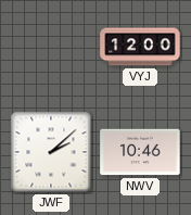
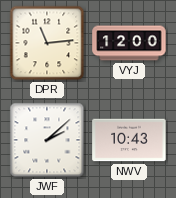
DPR: none -> 11:14 (47, 43)
NWV: 10:46 -> 10:43 (129, 140)
